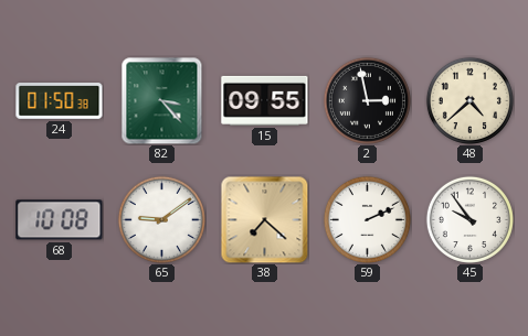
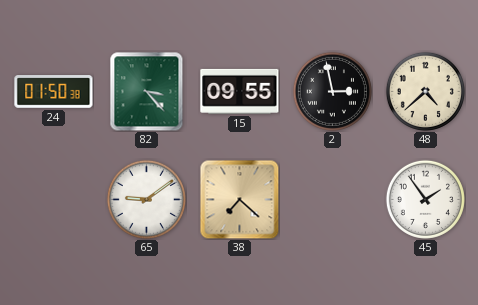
68: 10:08 -> none (60, 220)
59: 2:11 -> none (367, 219)
45: 9:54 -> 1:54 (425, 199)
